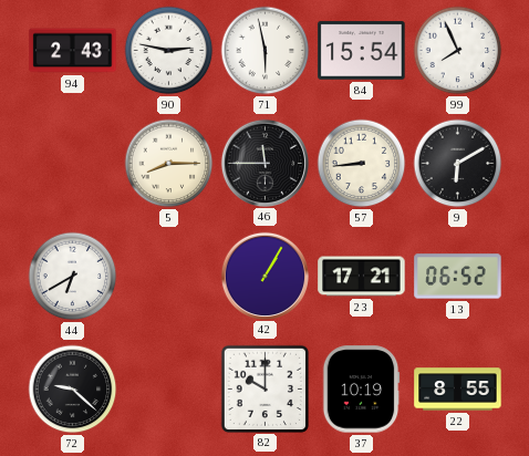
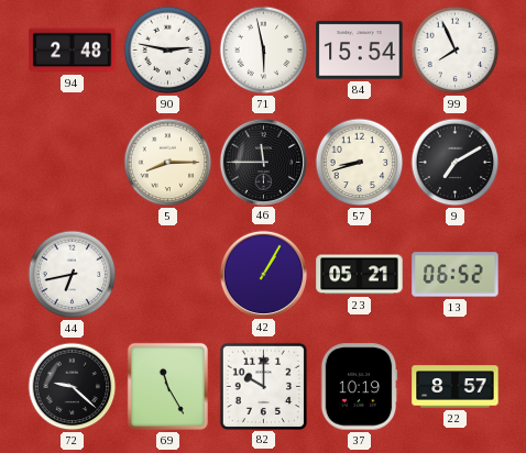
94: 2:43 -> 2:48 (73, 51)
57: 8:44 -> 8:42 (360, 163)
9: 6:10 -> 7:10 (456, 163)
44: 6:40 -> 6:43 (73, 275)
23: 17:21 -> 05:21 (360, 275)
69: none -> 11:25 (167, 386)
22: 8:55 -> 8:57 (456, 387)
